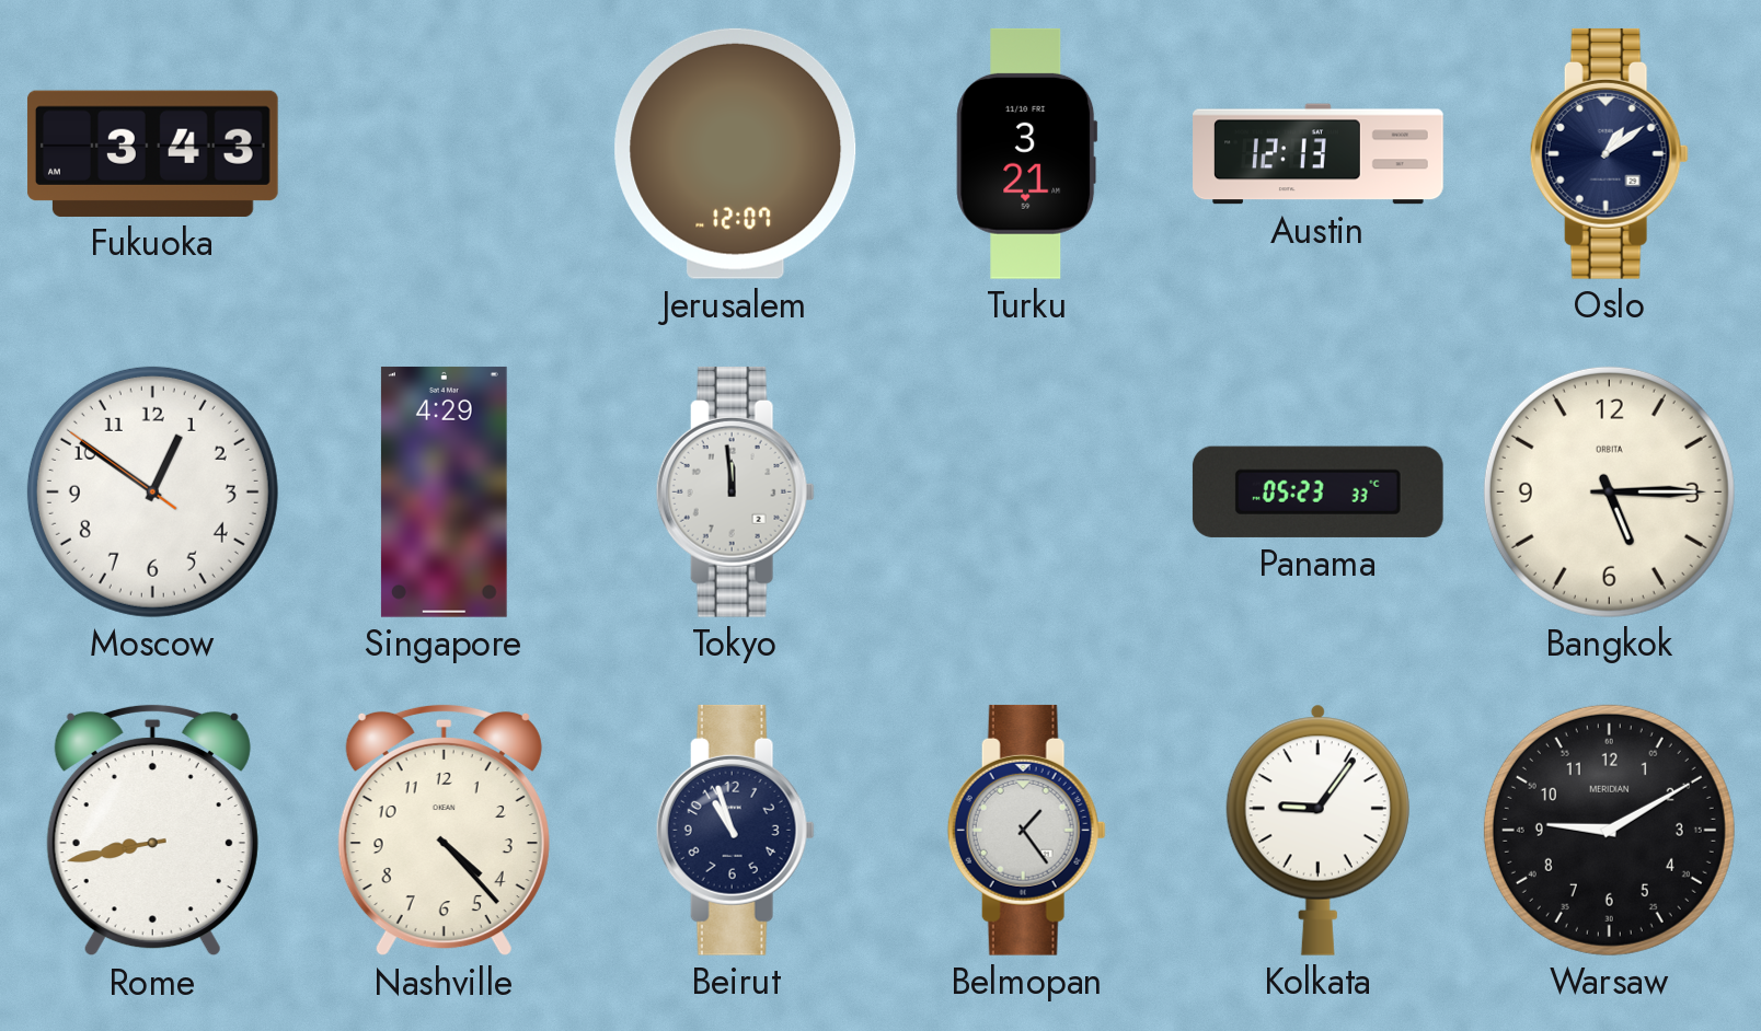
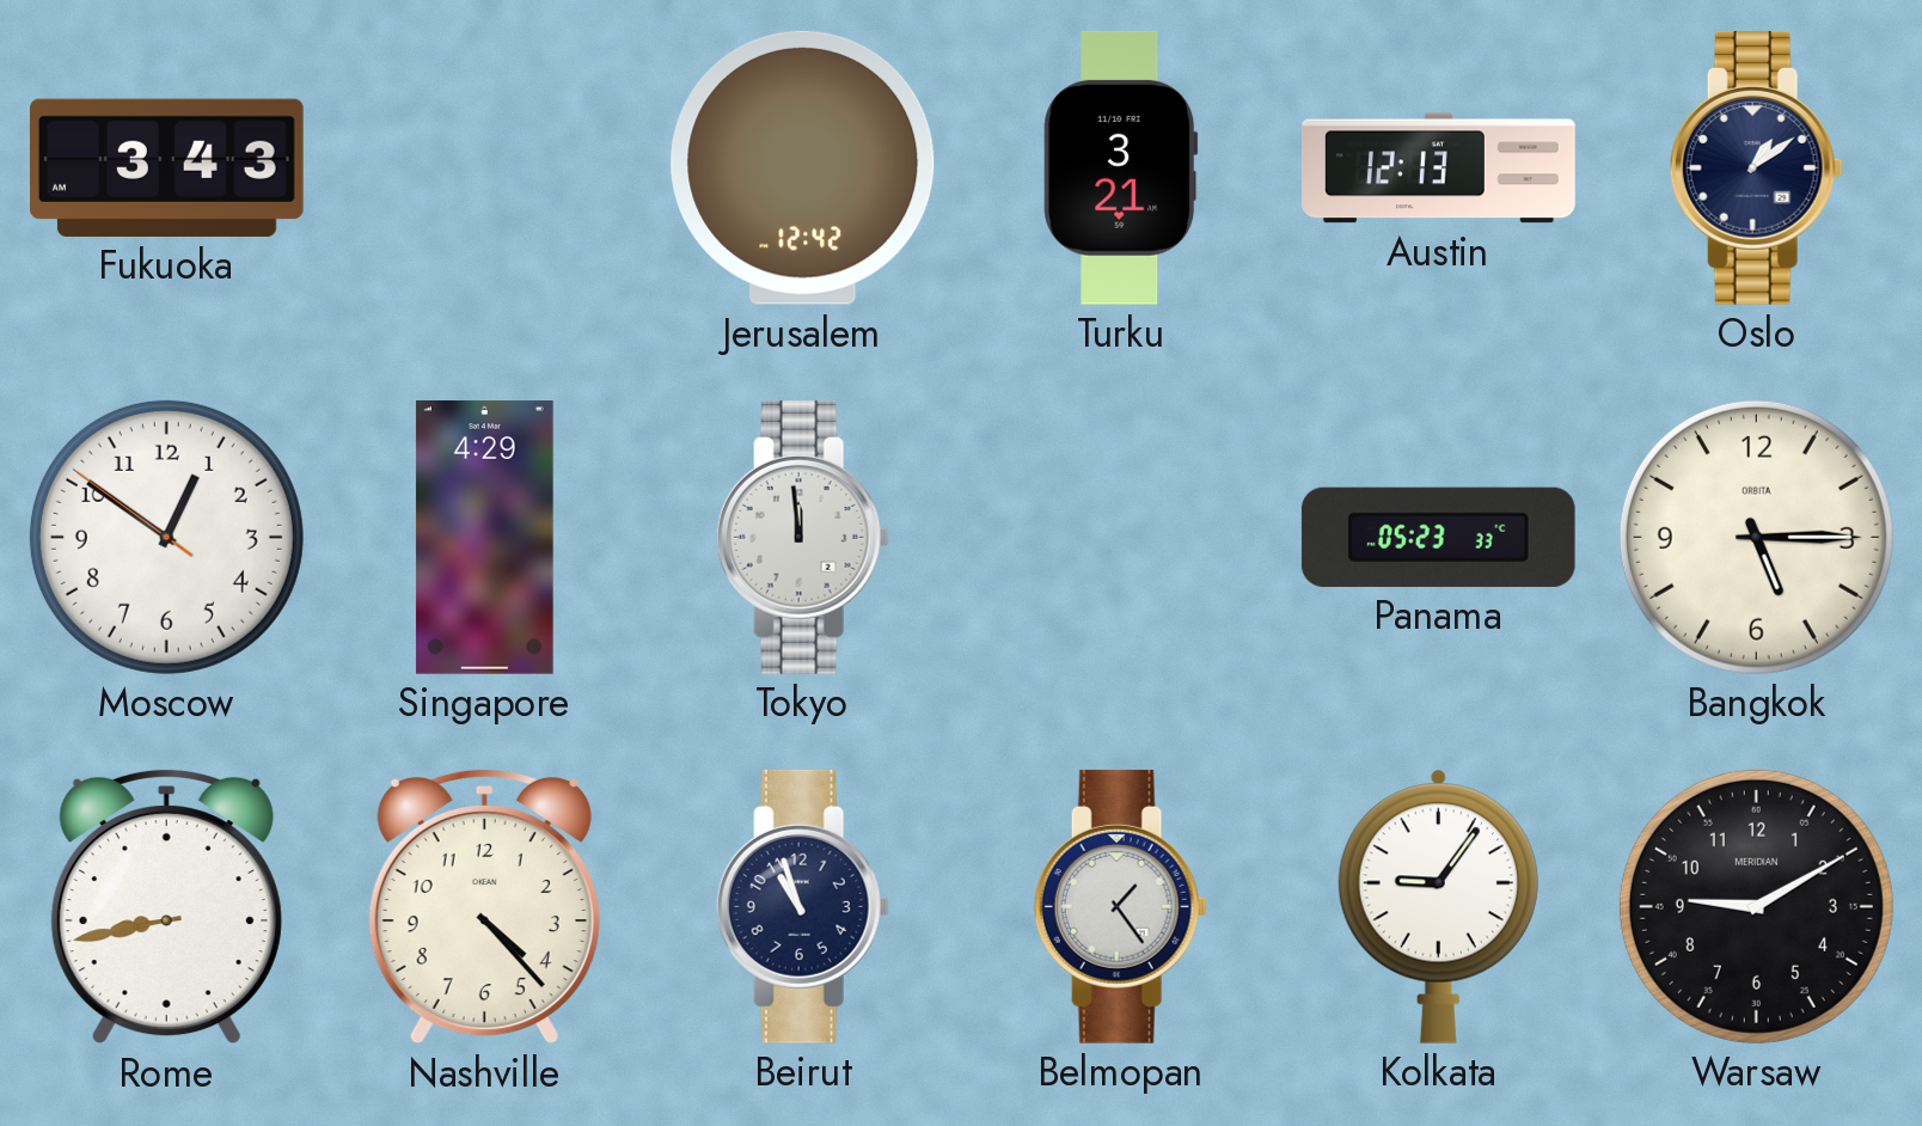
Jerusalem: 12:07 -> 12:42 (803, 167)
